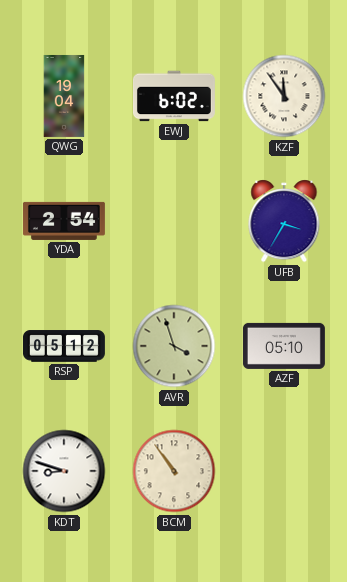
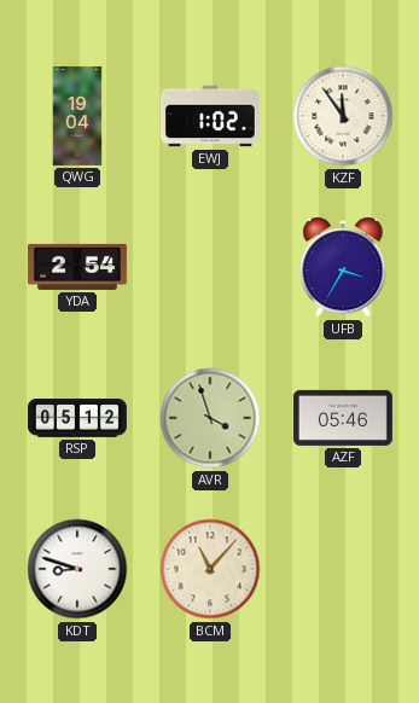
EWJ: 6:02 -> 1:02 (210, 116)
AZF: 05:10 -> 05:46 (343, 418)
BCM: 10:54 -> 11:07 (210, 569)
